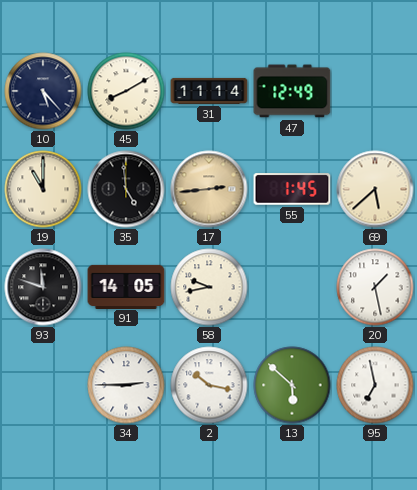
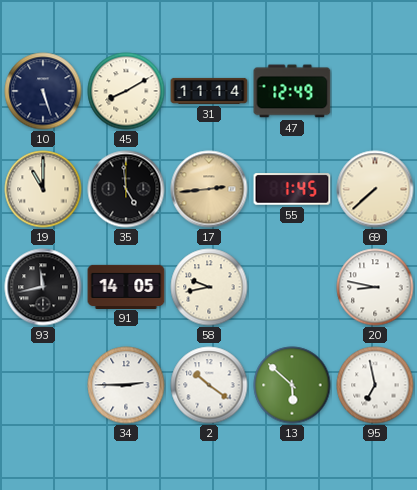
10: 5:23 -> 5:27 (43, 91)
69: 5:38 -> 7:38 (375, 189)
93: 11:48 -> 11:43 (43, 287)
20: 1:28 -> 8:47 (375, 287)
2: 10:17 -> 10:21 (209, 385)
